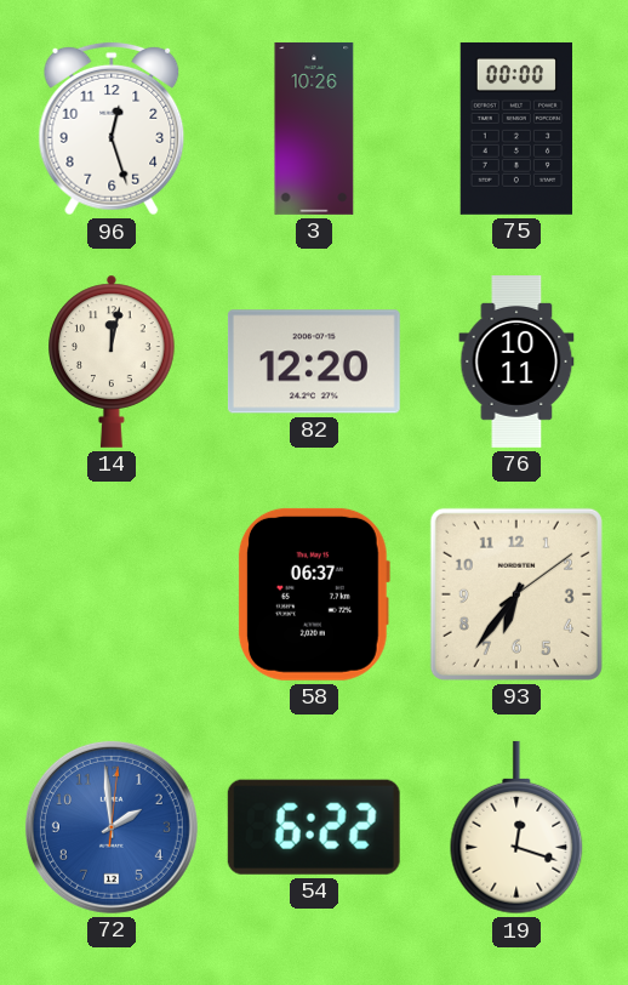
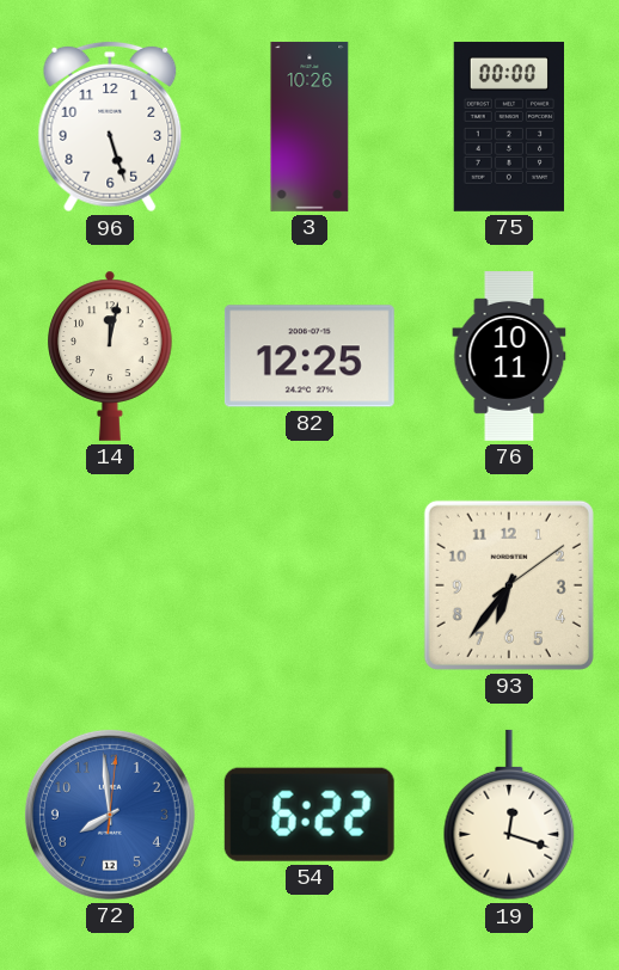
96: 12:27 -> 5:27 (110, 127)
82: 12:20 -> 12:25 (309, 356)
58: 06:37 -> none (313, 594)
72: 1:59 -> 7:59 (110, 815)
